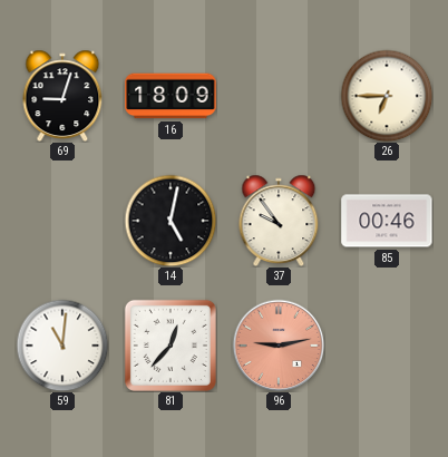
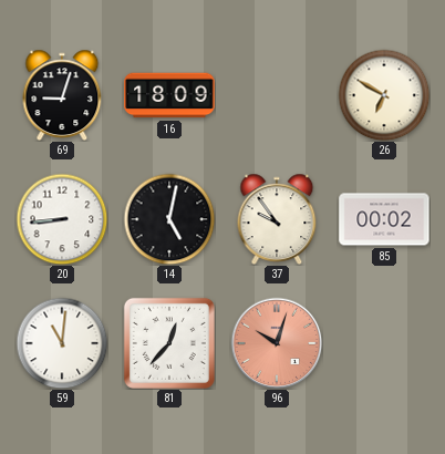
26: 6:45 -> 6:50 (384, 95)
20: none -> 8:44 (62, 219)
85: 00:46 -> 00:02 (384, 219)
96: 9:13 -> 10:03 (277, 343)
